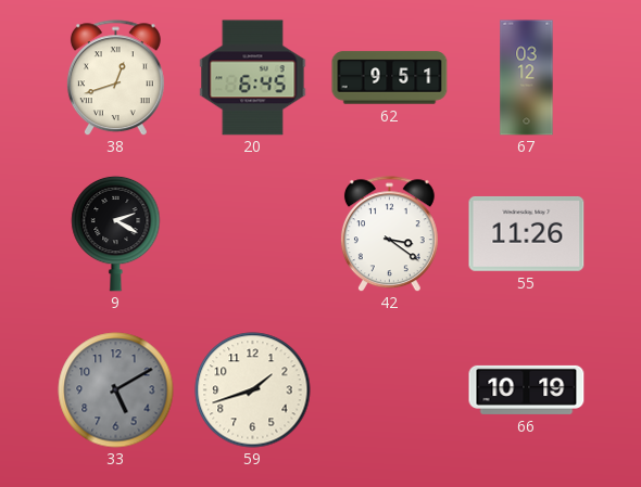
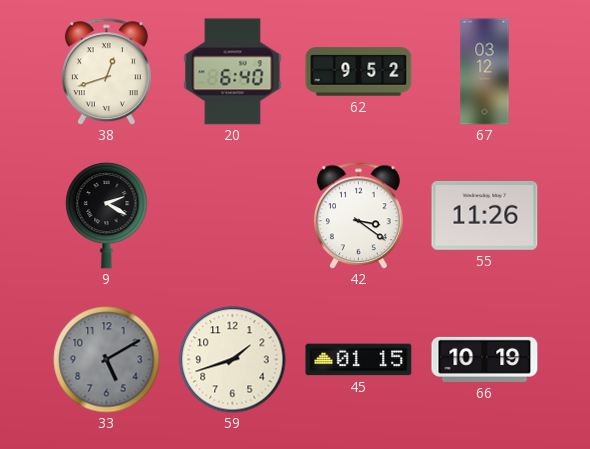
20: 6:45 -> 6:40 (233, 72)
62: 9:51 -> 9:52 (359, 72)
45: none -> 01:15 (359, 360)
